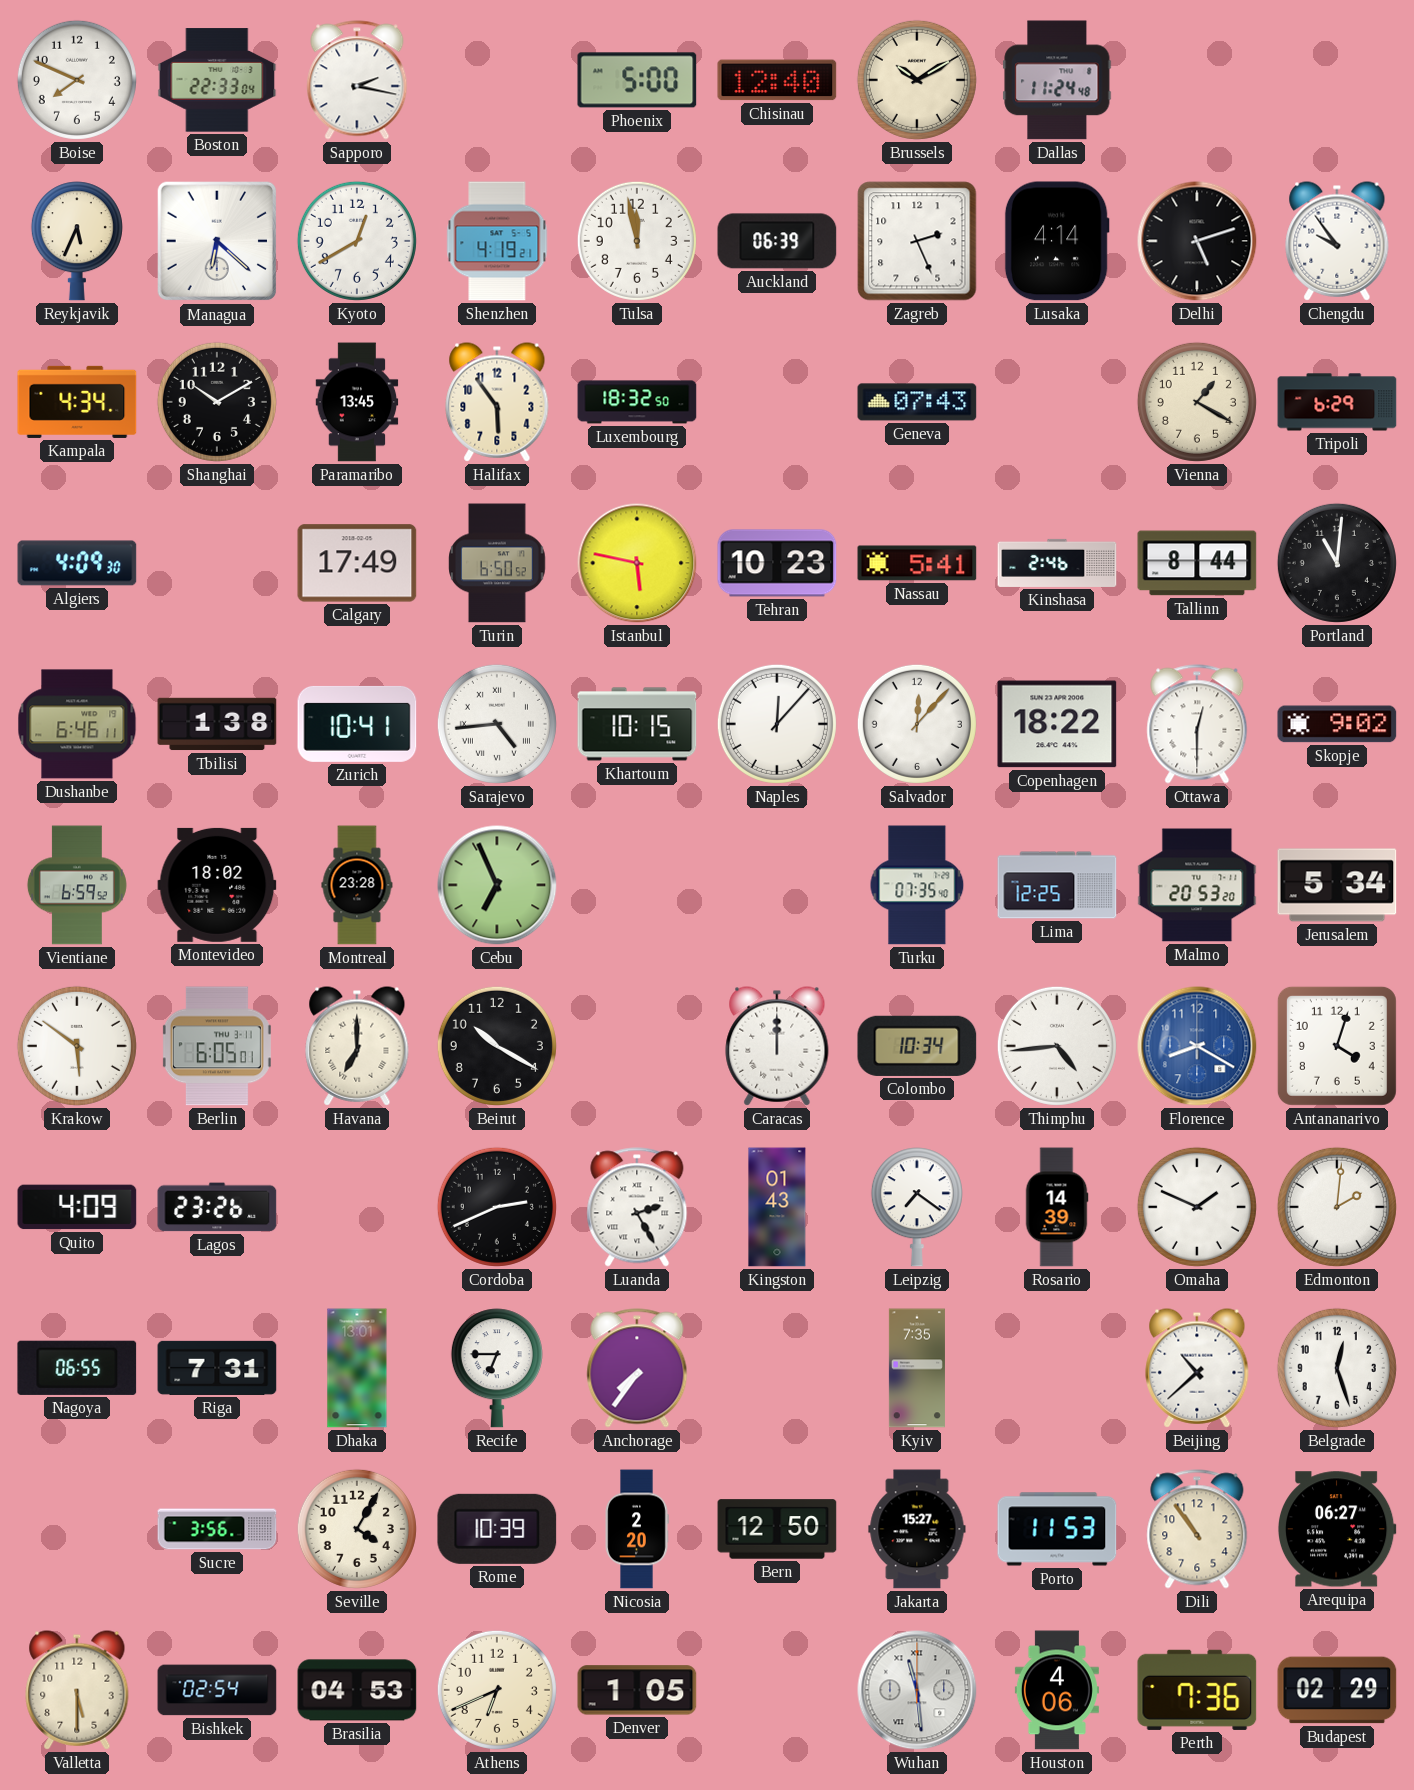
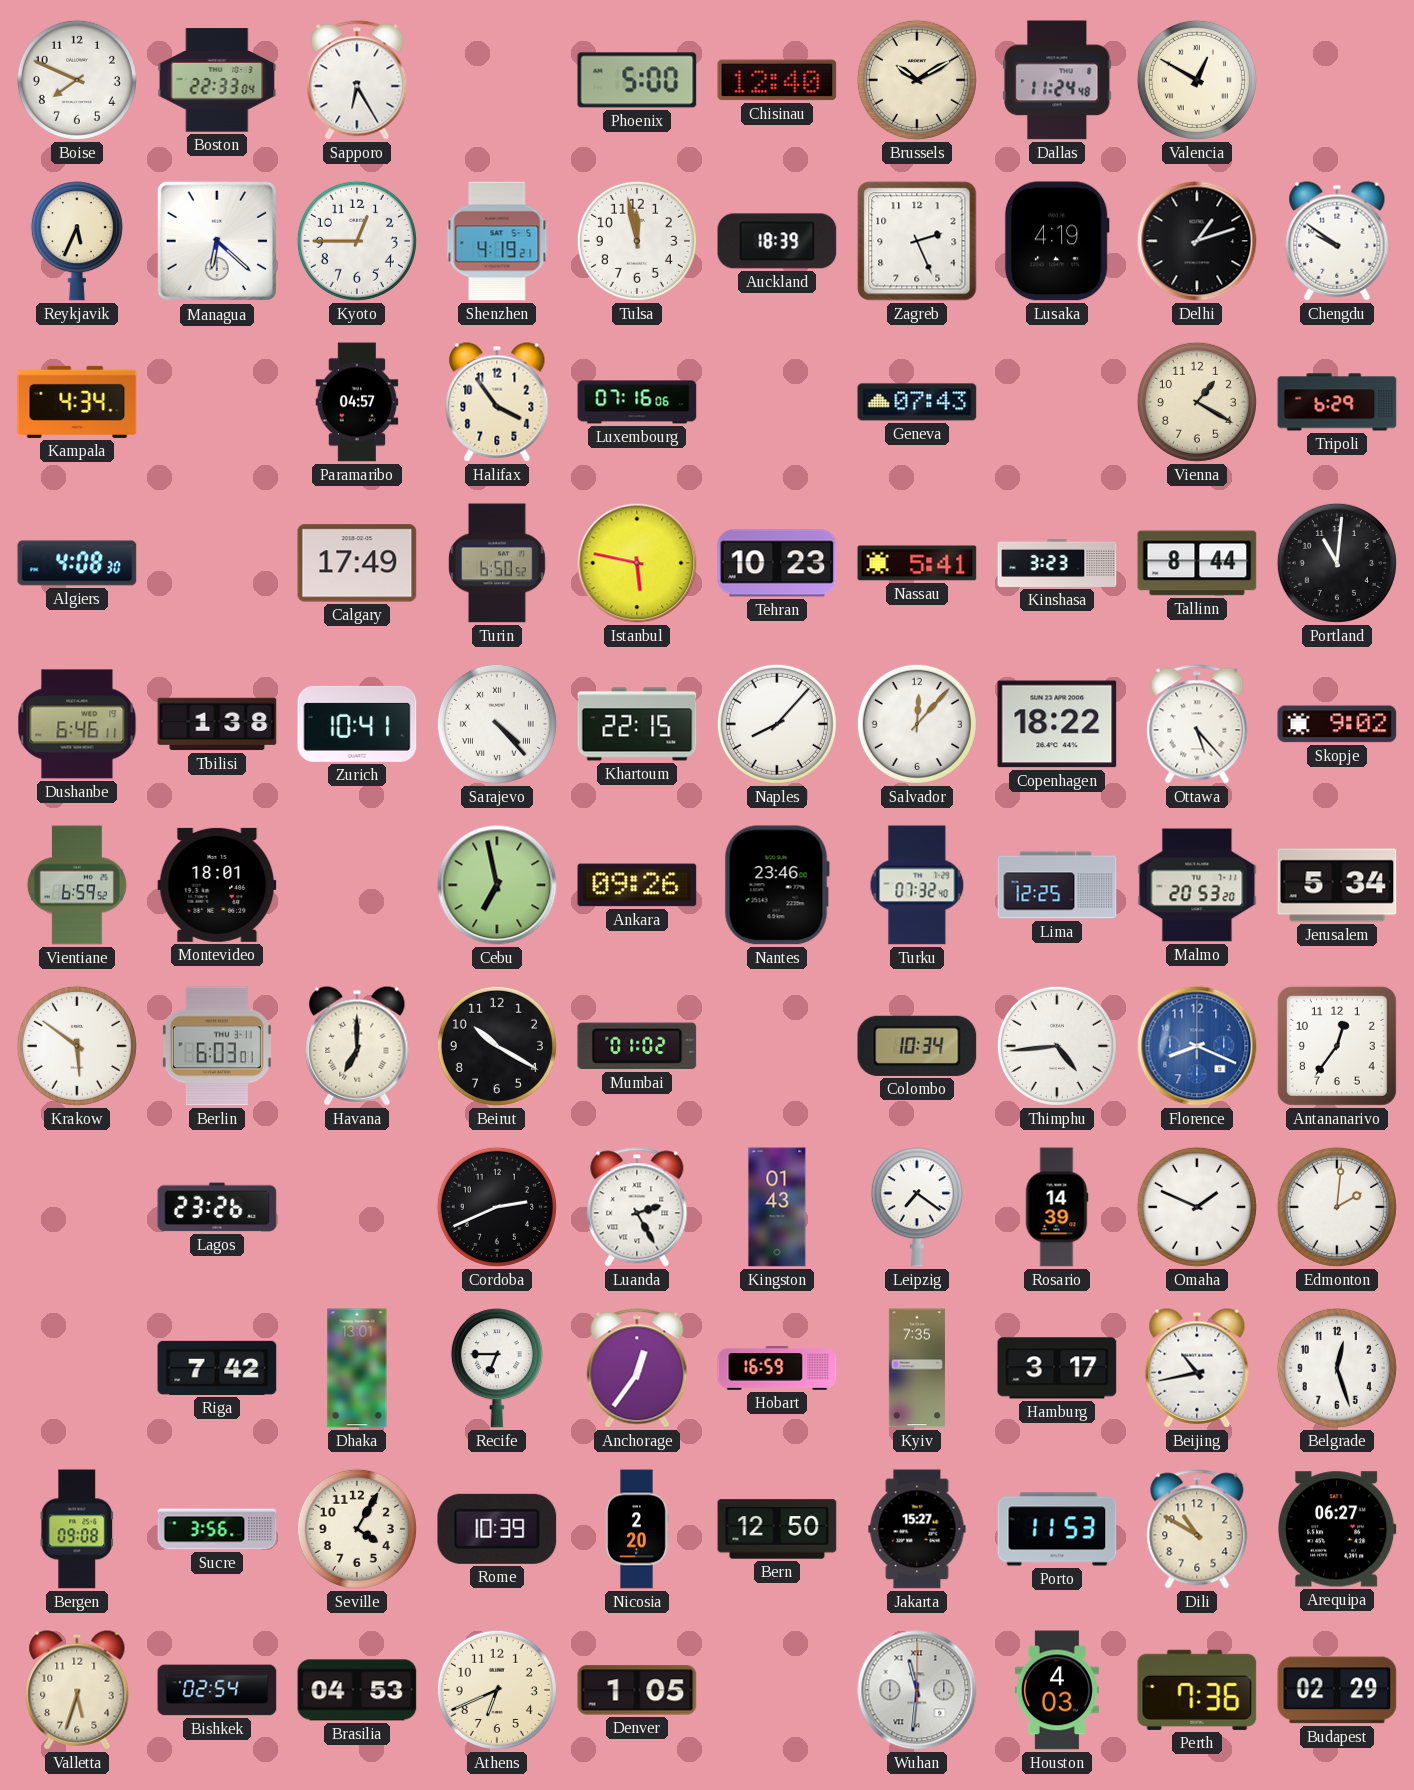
Sapporo: 2:17 -> 6:25 (357, 80)
Valencia: none -> 12:50 (1197, 80)
Kyoto: 12:40 -> 12:45 (357, 241)
Auckland: 06:39 -> 18:39 (777, 241)
Lusaka: 4:14 -> 4:19 (1057, 241)
Delhi: 5:12 -> 1:12 (1197, 241)
Chengdu: 9:54 -> 9:51 (1337, 241)
Shanghai: 10:10 -> none (217, 402)
Paramaribo: 13:45 -> 04:57 (357, 402)
Halifax: 5:54 -> 3:54 (497, 402)
Luxembourg: 18:32 -> 07:16 (637, 402)
Algiers: 4:09 -> 4:08 (77, 563)
Kinshasa: 2:46 -> 3:23 (1057, 563)
Sarajevo: 4:44 -> 4:23 (497, 724)
Khartoum: 10:15 -> 22:15 (637, 724)
Naples: 12:07 -> 8:07 (777, 724)
Ottawa: 12:30 -> 5:23 (1197, 724)
Montevideo: 18:02 -> 18:01 (217, 885)
Montreal: 23:28 -> none (357, 885)
Cebu: 6:56 -> 6:58 (497, 885)
Ankara: none -> 09:26 (637, 885)
Nantes: none -> 23:46 (777, 885)
Turku: 07:35 -> 07:32 (917, 885)
Berlin: 6:05 -> 6:03 (217, 1046)
Mumbai: none -> 01:02 (637, 1046)
Caracas: 12:00 -> none (777, 1046)
Florence: 8:20 -> 8:19 (1197, 1046)
Antananarivo: 4:03 -> 12:36 (1337, 1046)
Quito: 4:09 -> none (77, 1207)
Nagoya: 06:55 -> none (77, 1368)
Riga: 7:31 -> 7:42 (217, 1368)
Anchorage: 7:36 -> 12:36 (637, 1368)
Hobart: none -> 16:59 (777, 1368)
Hamburg: none -> 3:17 (1057, 1368)
Beijing: 10:38 -> 10:43 (1197, 1368)
Bergen: none -> 09:08 (77, 1529)
Dili: 10:54 -> 10:50 (1197, 1529)
Valletta: 5:30 -> 5:33 (77, 1690)
Wuhan: 11:29 -> 11:31 (917, 1690)
Houston: 4:06 -> 4:03 (1057, 1690)
